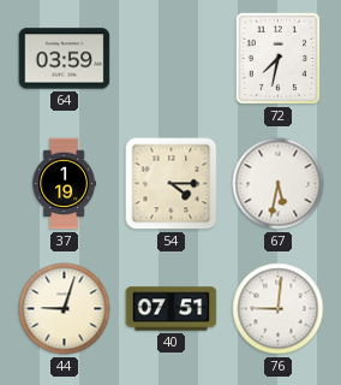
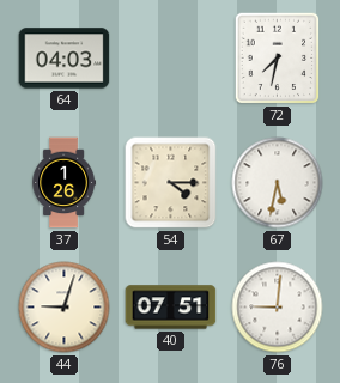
64: 03:59 -> 04:03 (65, 59)
37: 1:19 -> 1:26 (63, 183)
